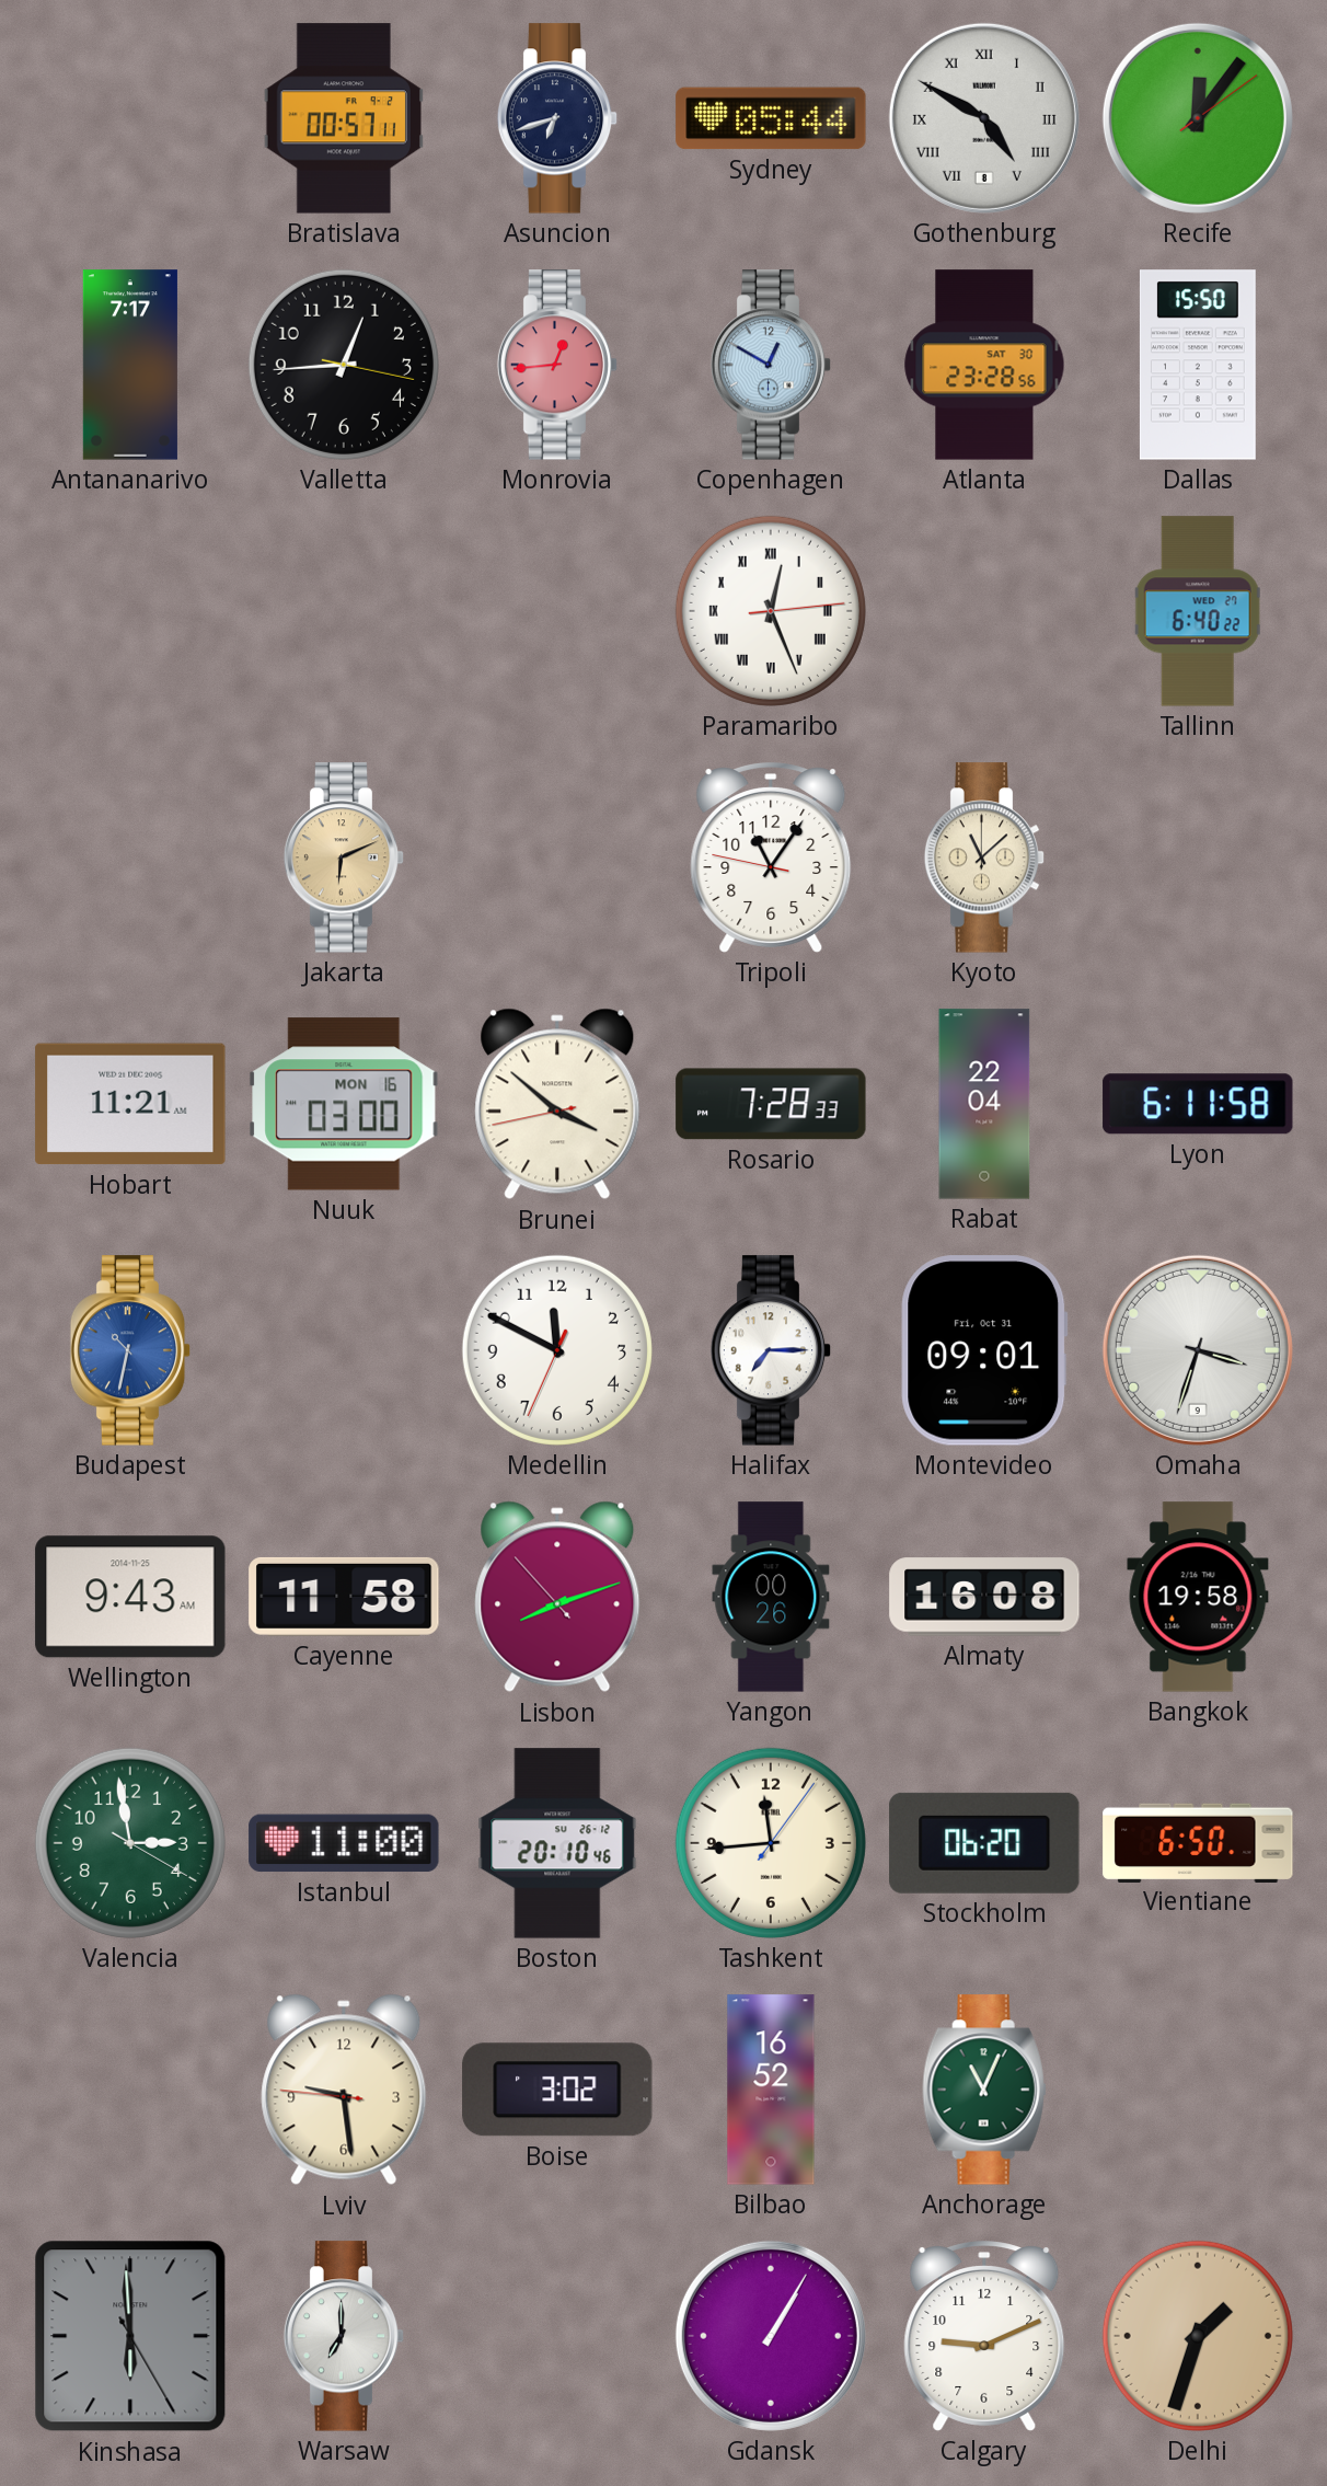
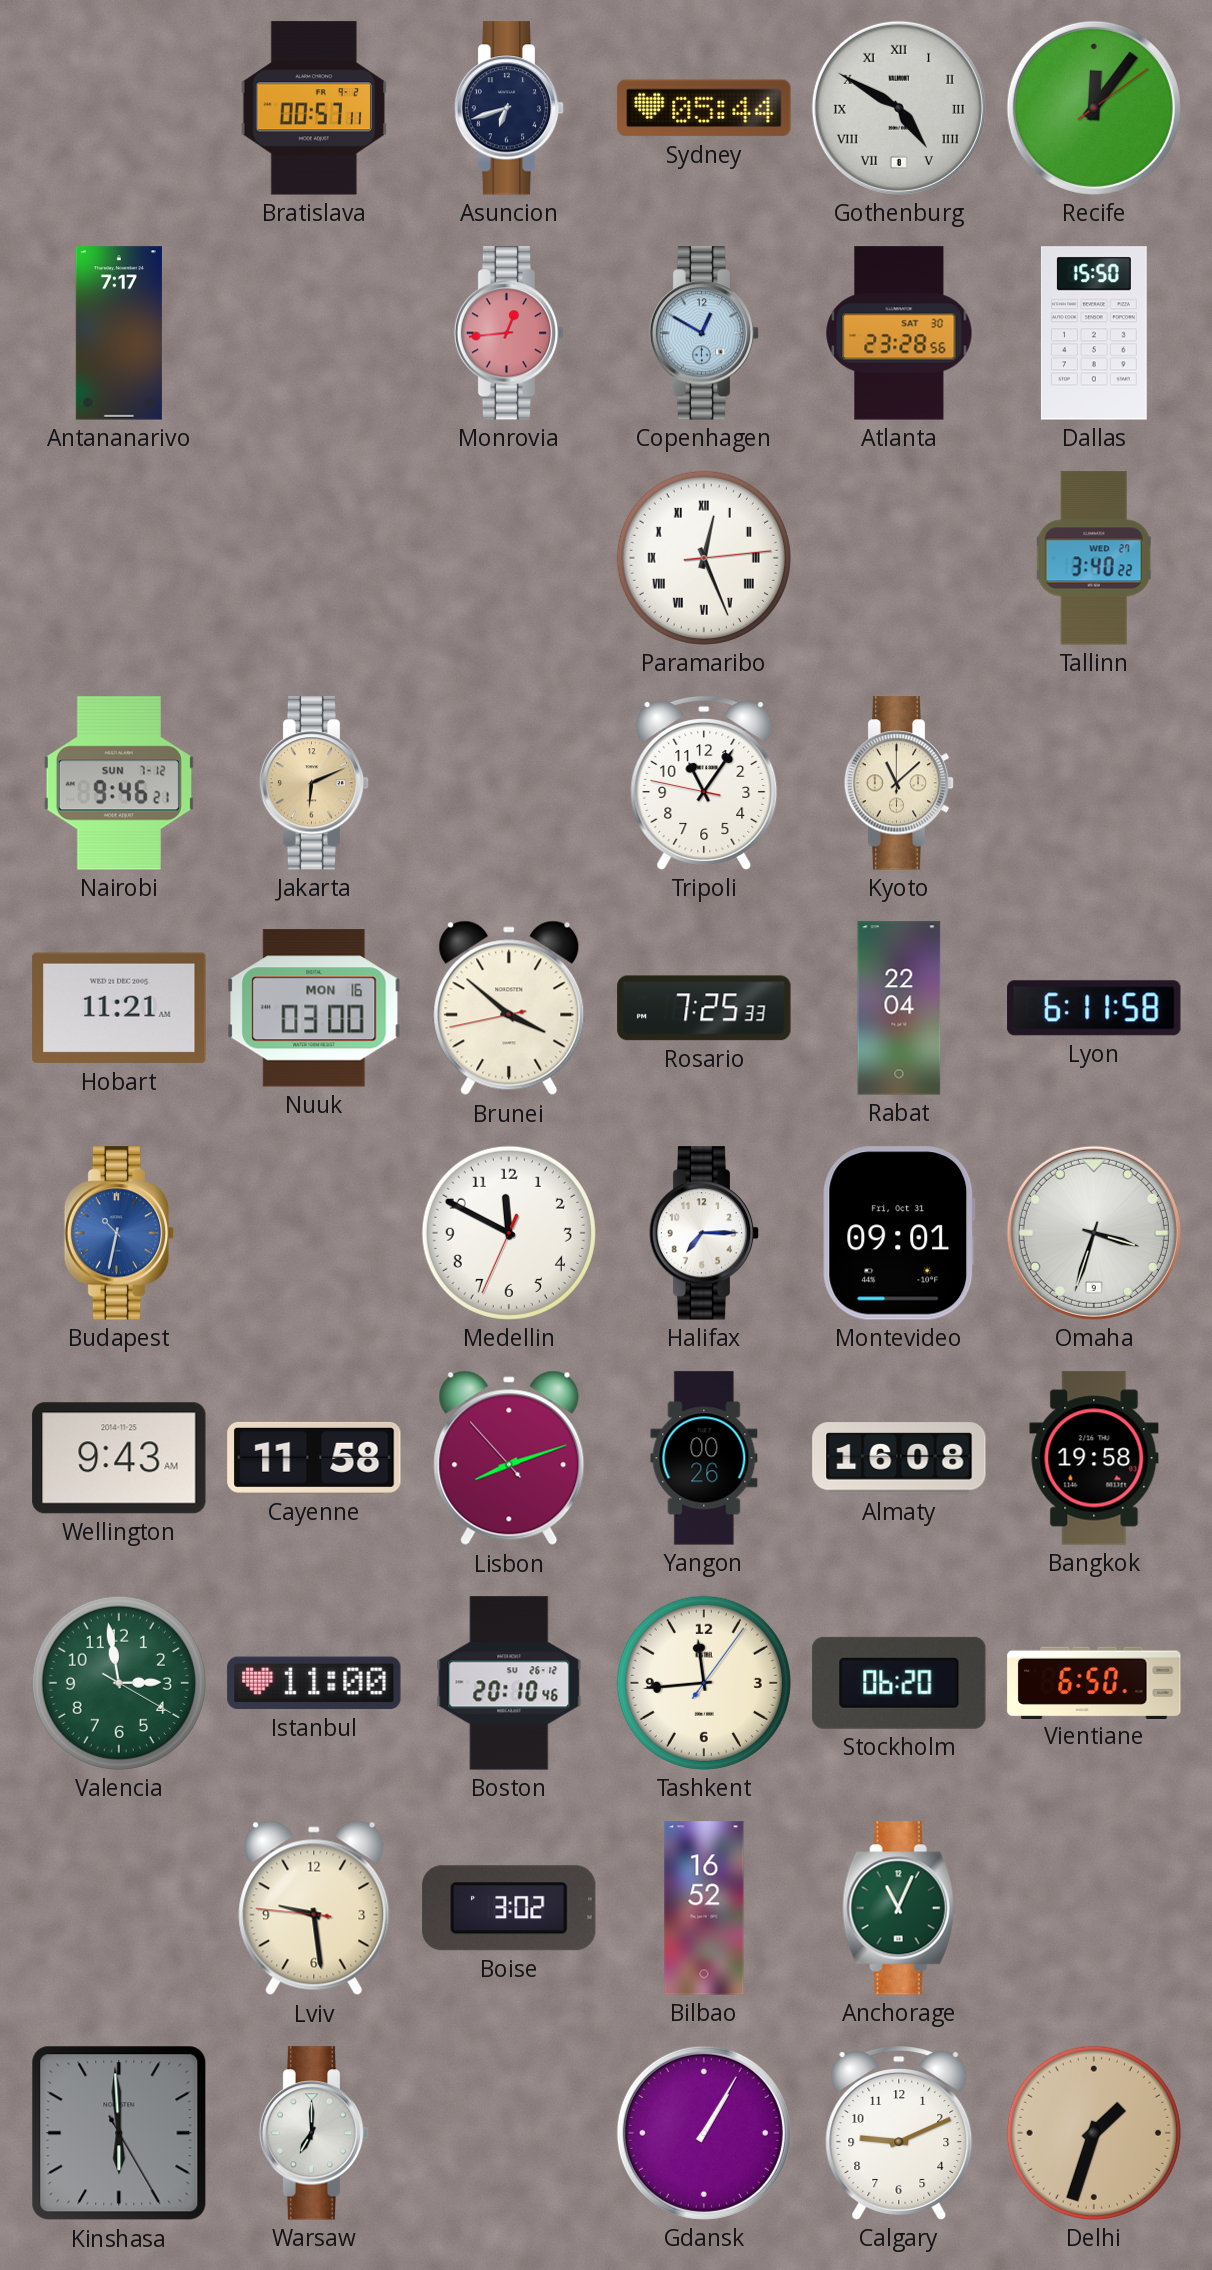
Valletta: 12:44 -> none (344, 365)
Tallinn: 6:40 -> 3:40 (1094, 558)
Nairobi: none -> 9:46 (119, 783)
Rosario: 7:28 -> 7:25 (704, 1008)
